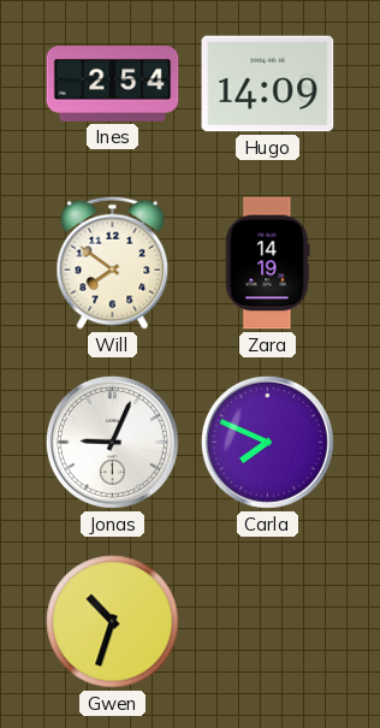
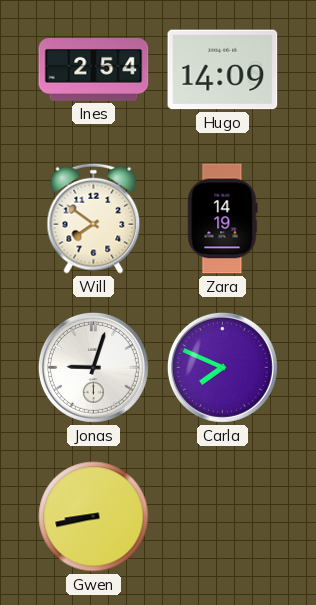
Jonas: 9:04 -> 9:03 (93, 367)
Gwen: 10:33 -> 8:43 (94, 517)
